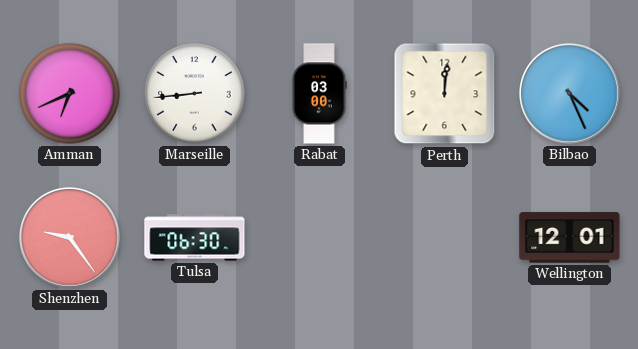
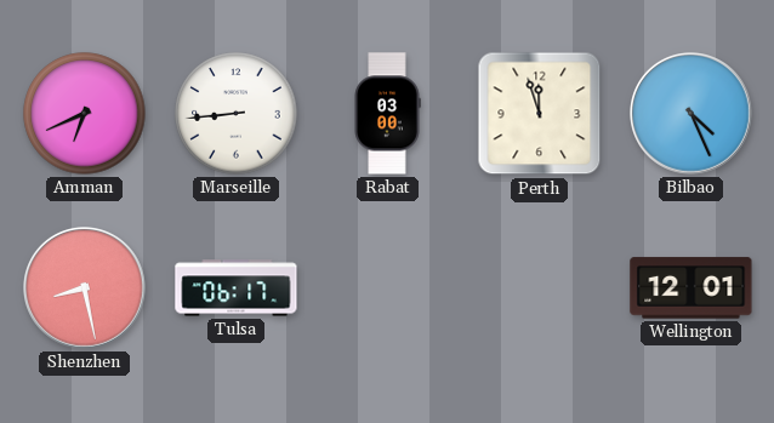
Perth: 12:01 -> 11:57 (540, 114)
Shenzhen: 9:24 -> 8:28 (85, 288)
Tulsa: 06:30 -> 06:17 (237, 288)
